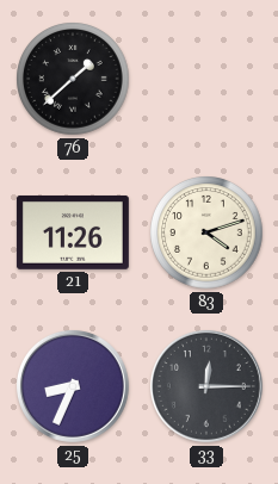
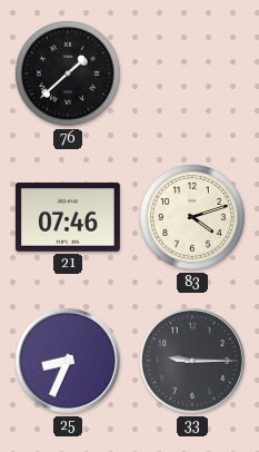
21: 11:26 -> 07:46 (68, 217)
33: 12:15 -> 9:15 (192, 361)
